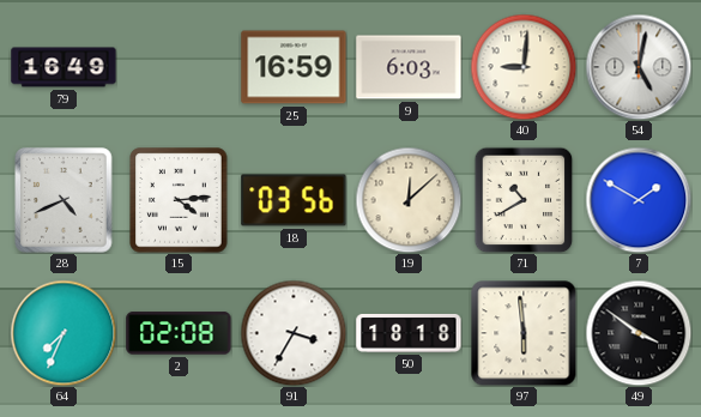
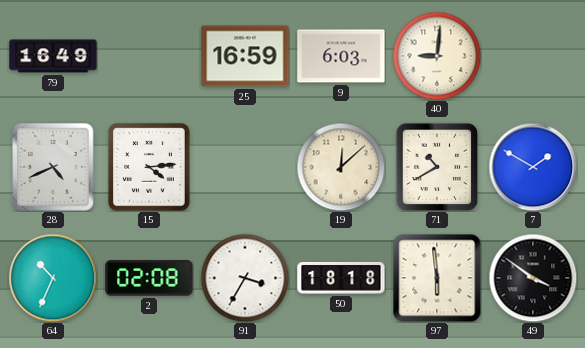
54: 5:02 -> none (639, 67)
18: 03:56 -> none (294, 200)
64: 7:34 -> 10:34 (53, 278)
